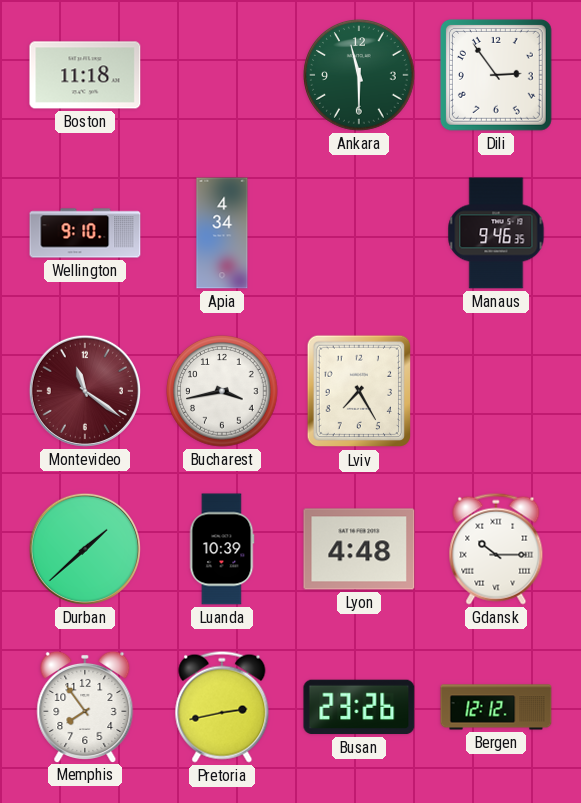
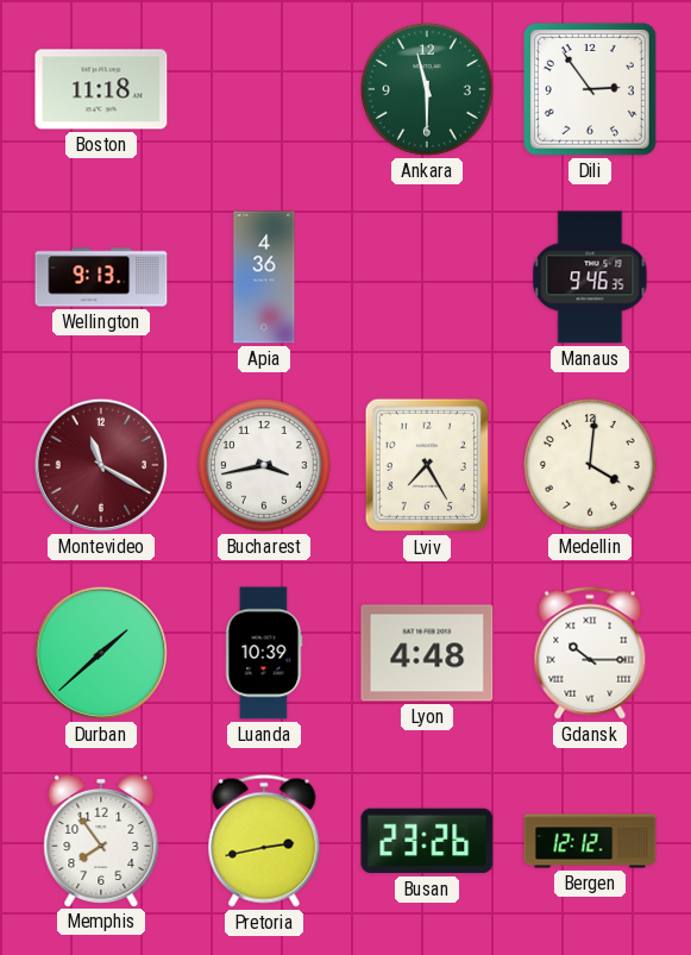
Wellington: 9:10 -> 9:13 (101, 277)
Apia: 4:34 -> 4:36 (264, 277)
Montevideo: 11:21 -> 11:20 (101, 465)
Medellin: none -> 4:01 (590, 465)
